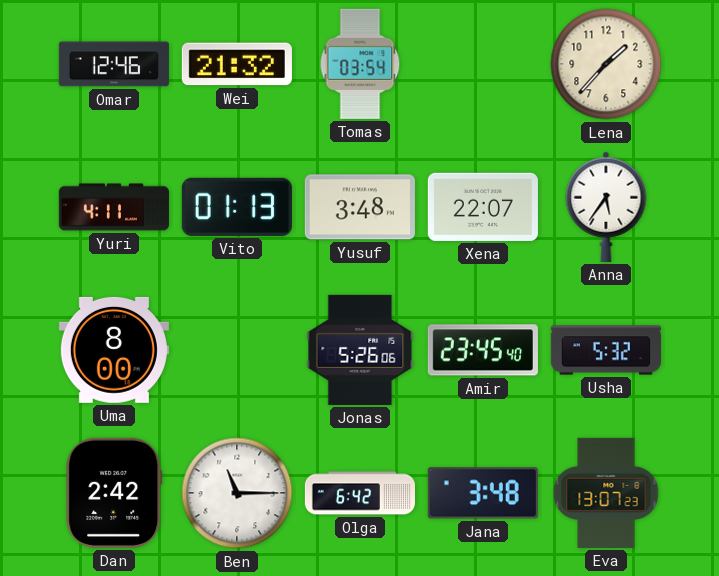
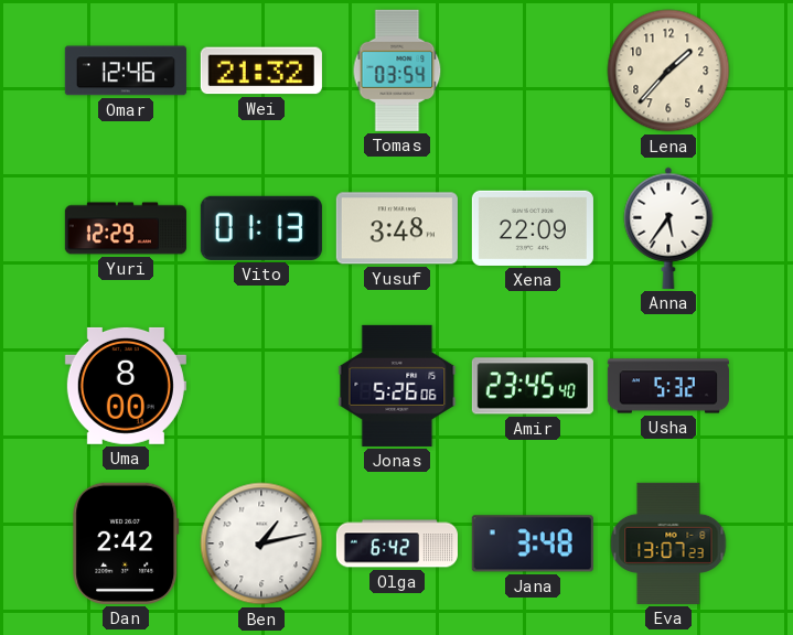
Yuri: 4:11 -> 12:29 (126, 228)
Xena: 22:07 -> 22:09 (533, 228)
Ben: 11:15 -> 1:13 (261, 543)
